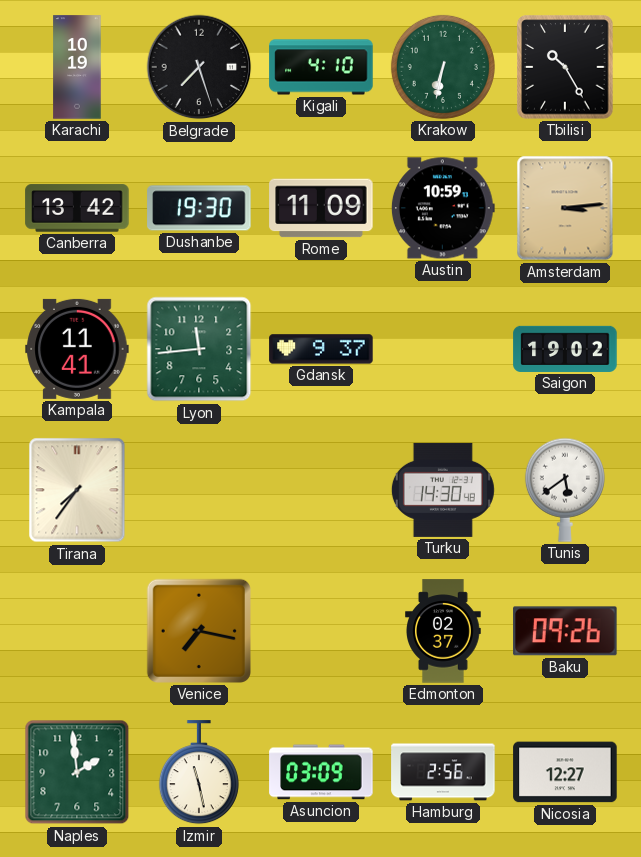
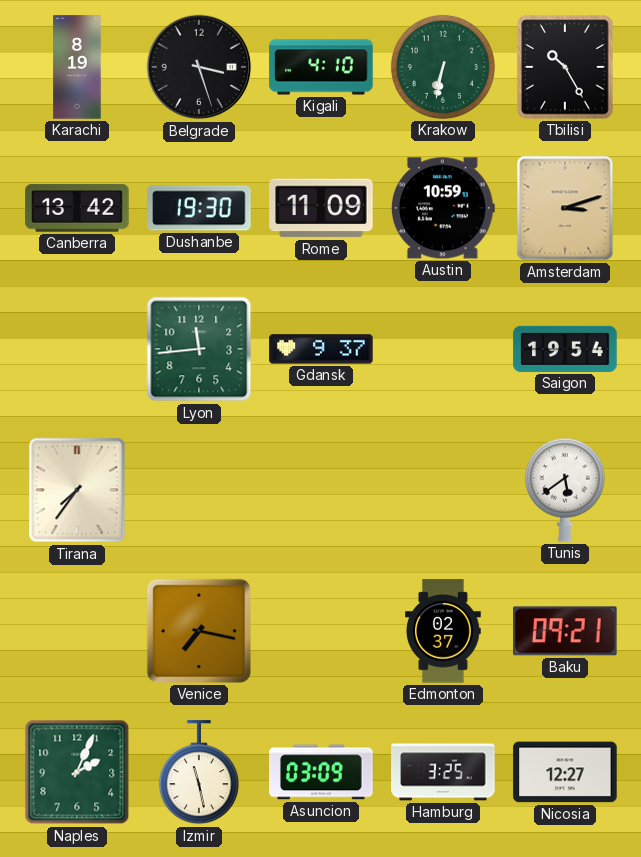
Karachi: 10:19 -> 8:19 (77, 67)
Belgrade: 7:27 -> 3:27 (199, 67)
Amsterdam: 3:14 -> 3:12 (565, 208)
Kampala: 11:41 -> none (77, 349)
Saigon: 19:02 -> 19:54 (565, 349)
Turku: 14:30 -> none (443, 490)
Baku: 09:26 -> 09:21 (565, 631)
Naples: 1:59 -> 2:04 (77, 772)
Hamburg: 2:56 -> 3:25 (443, 772)
